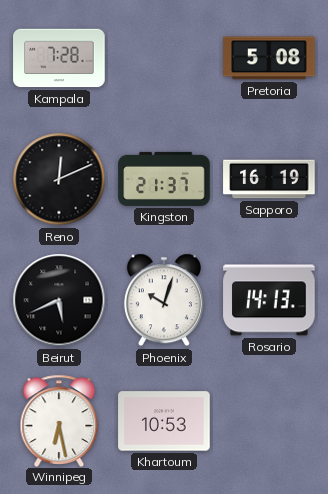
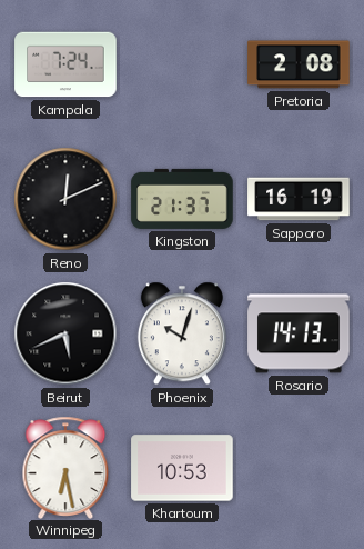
Kampala: 7:28 -> 7:24 (65, 64)
Pretoria: 5:08 -> 2:08 (299, 64)
